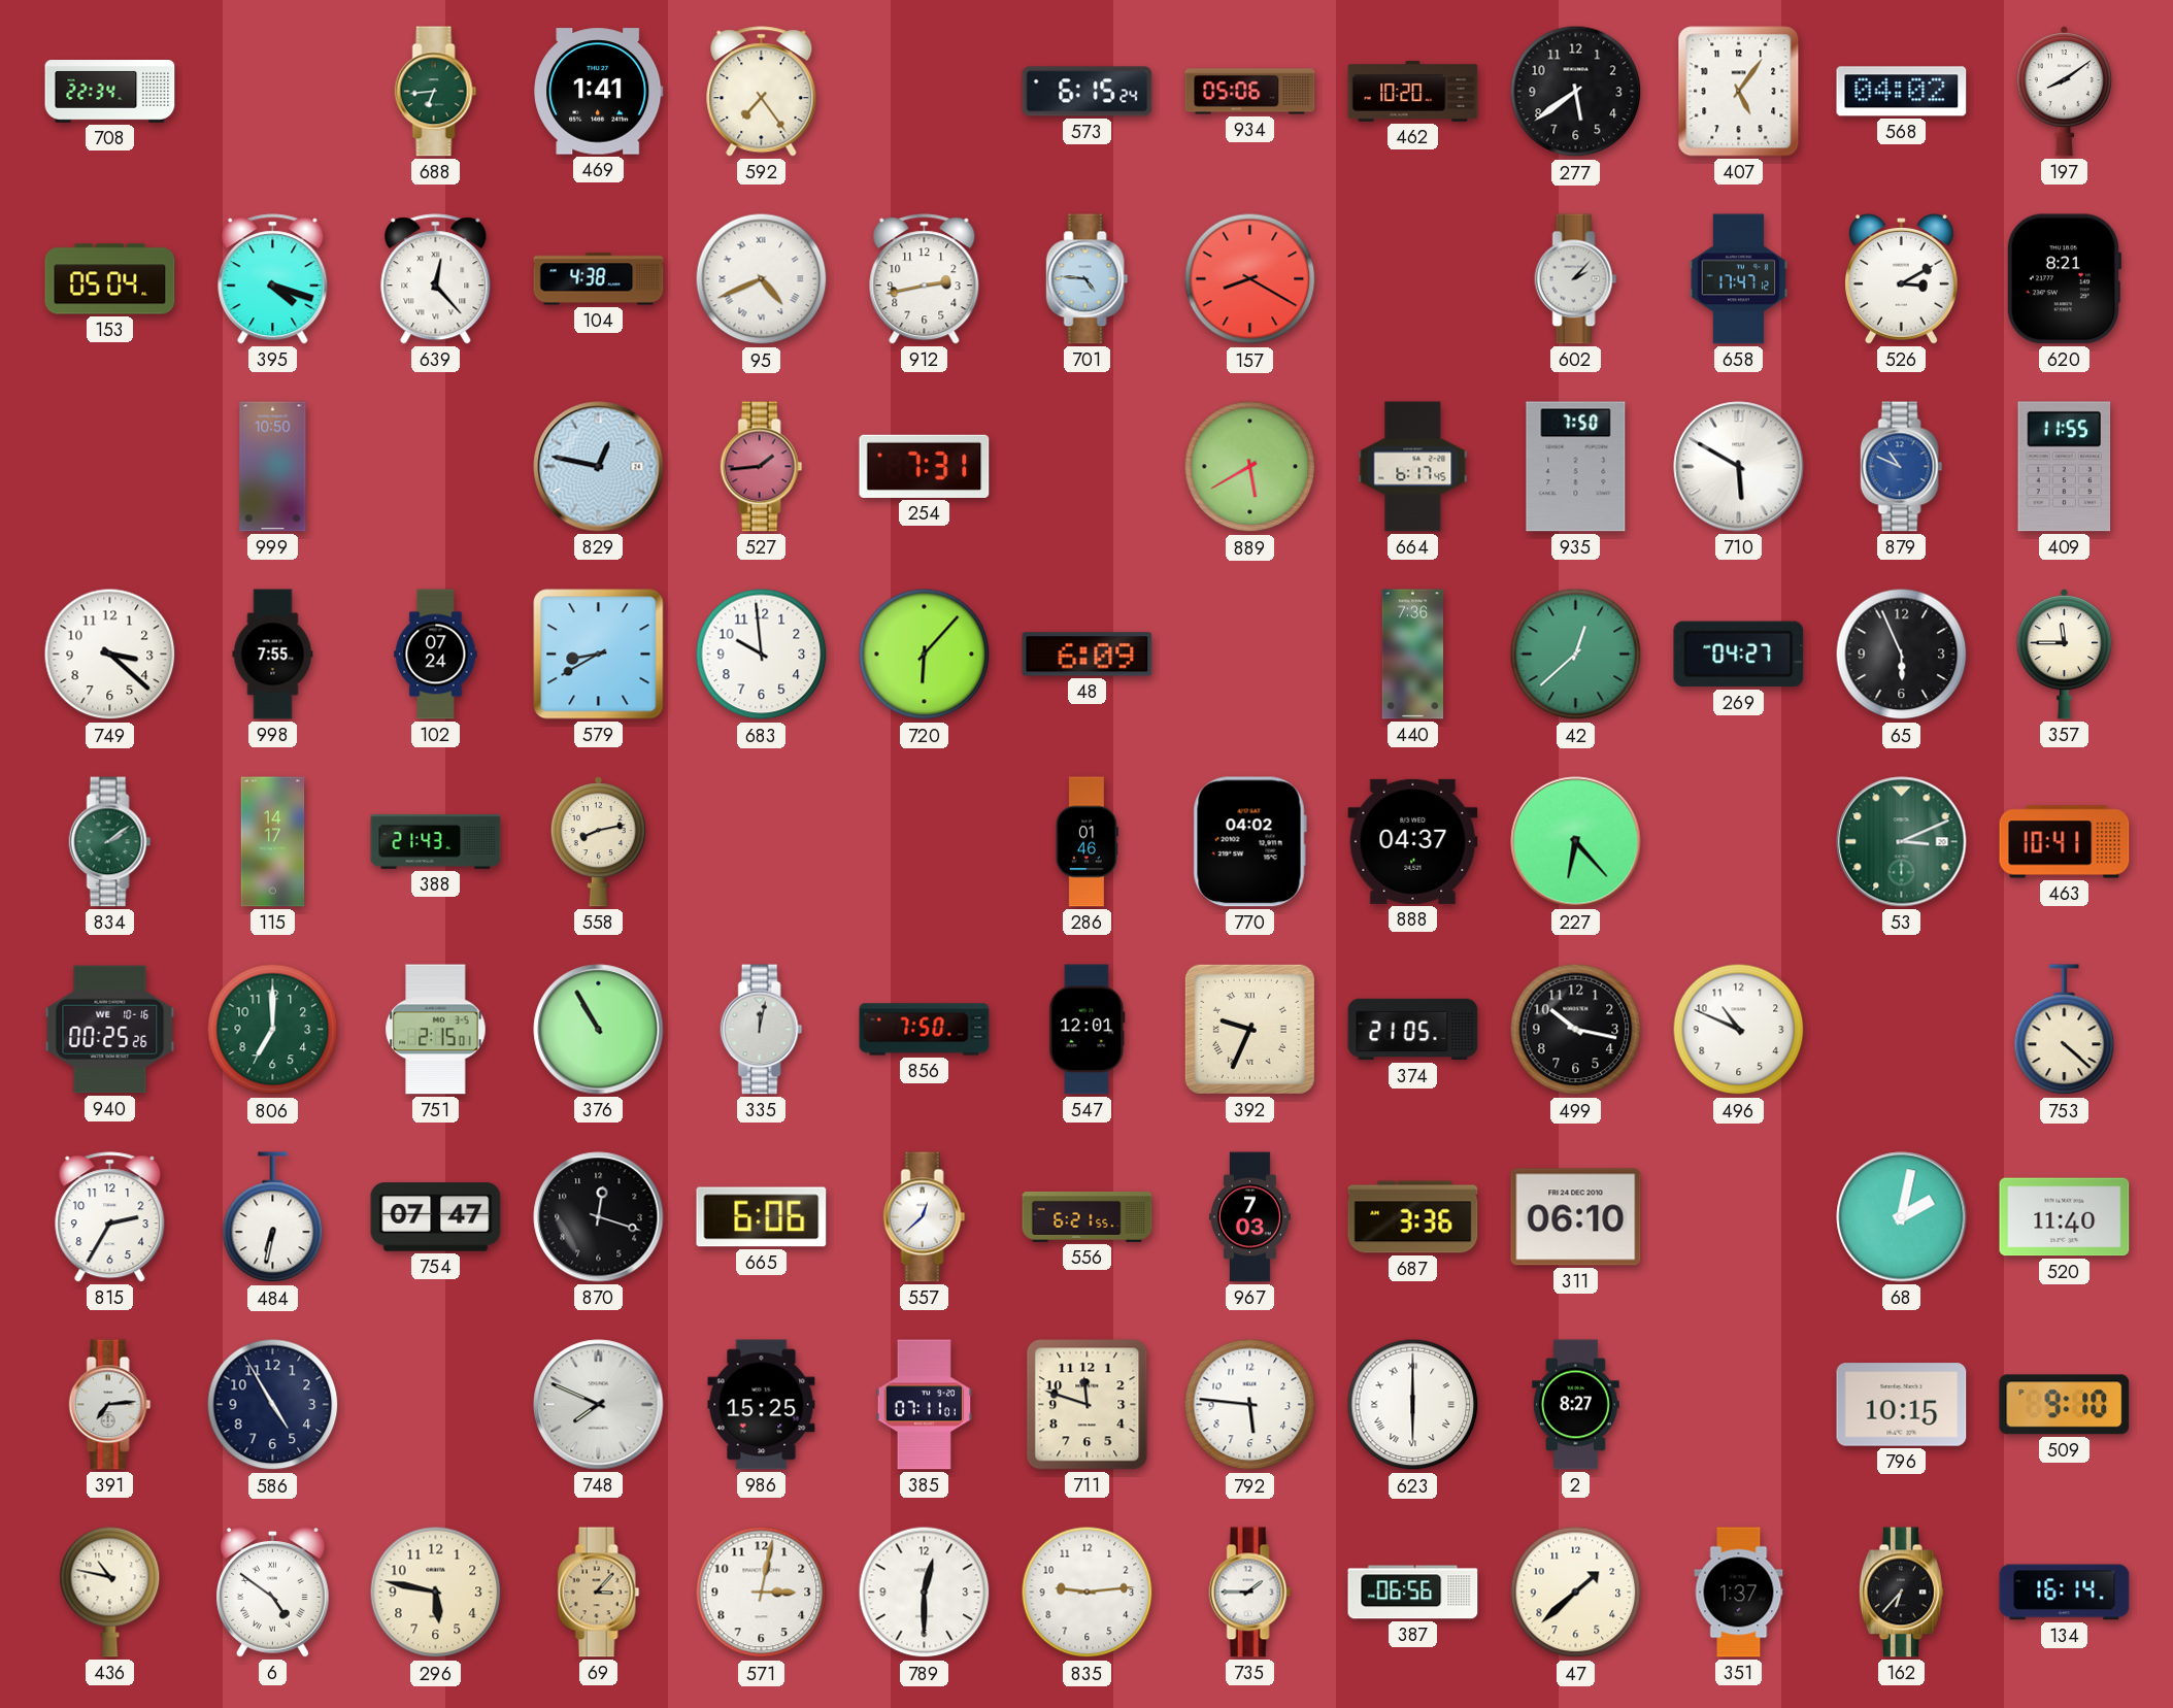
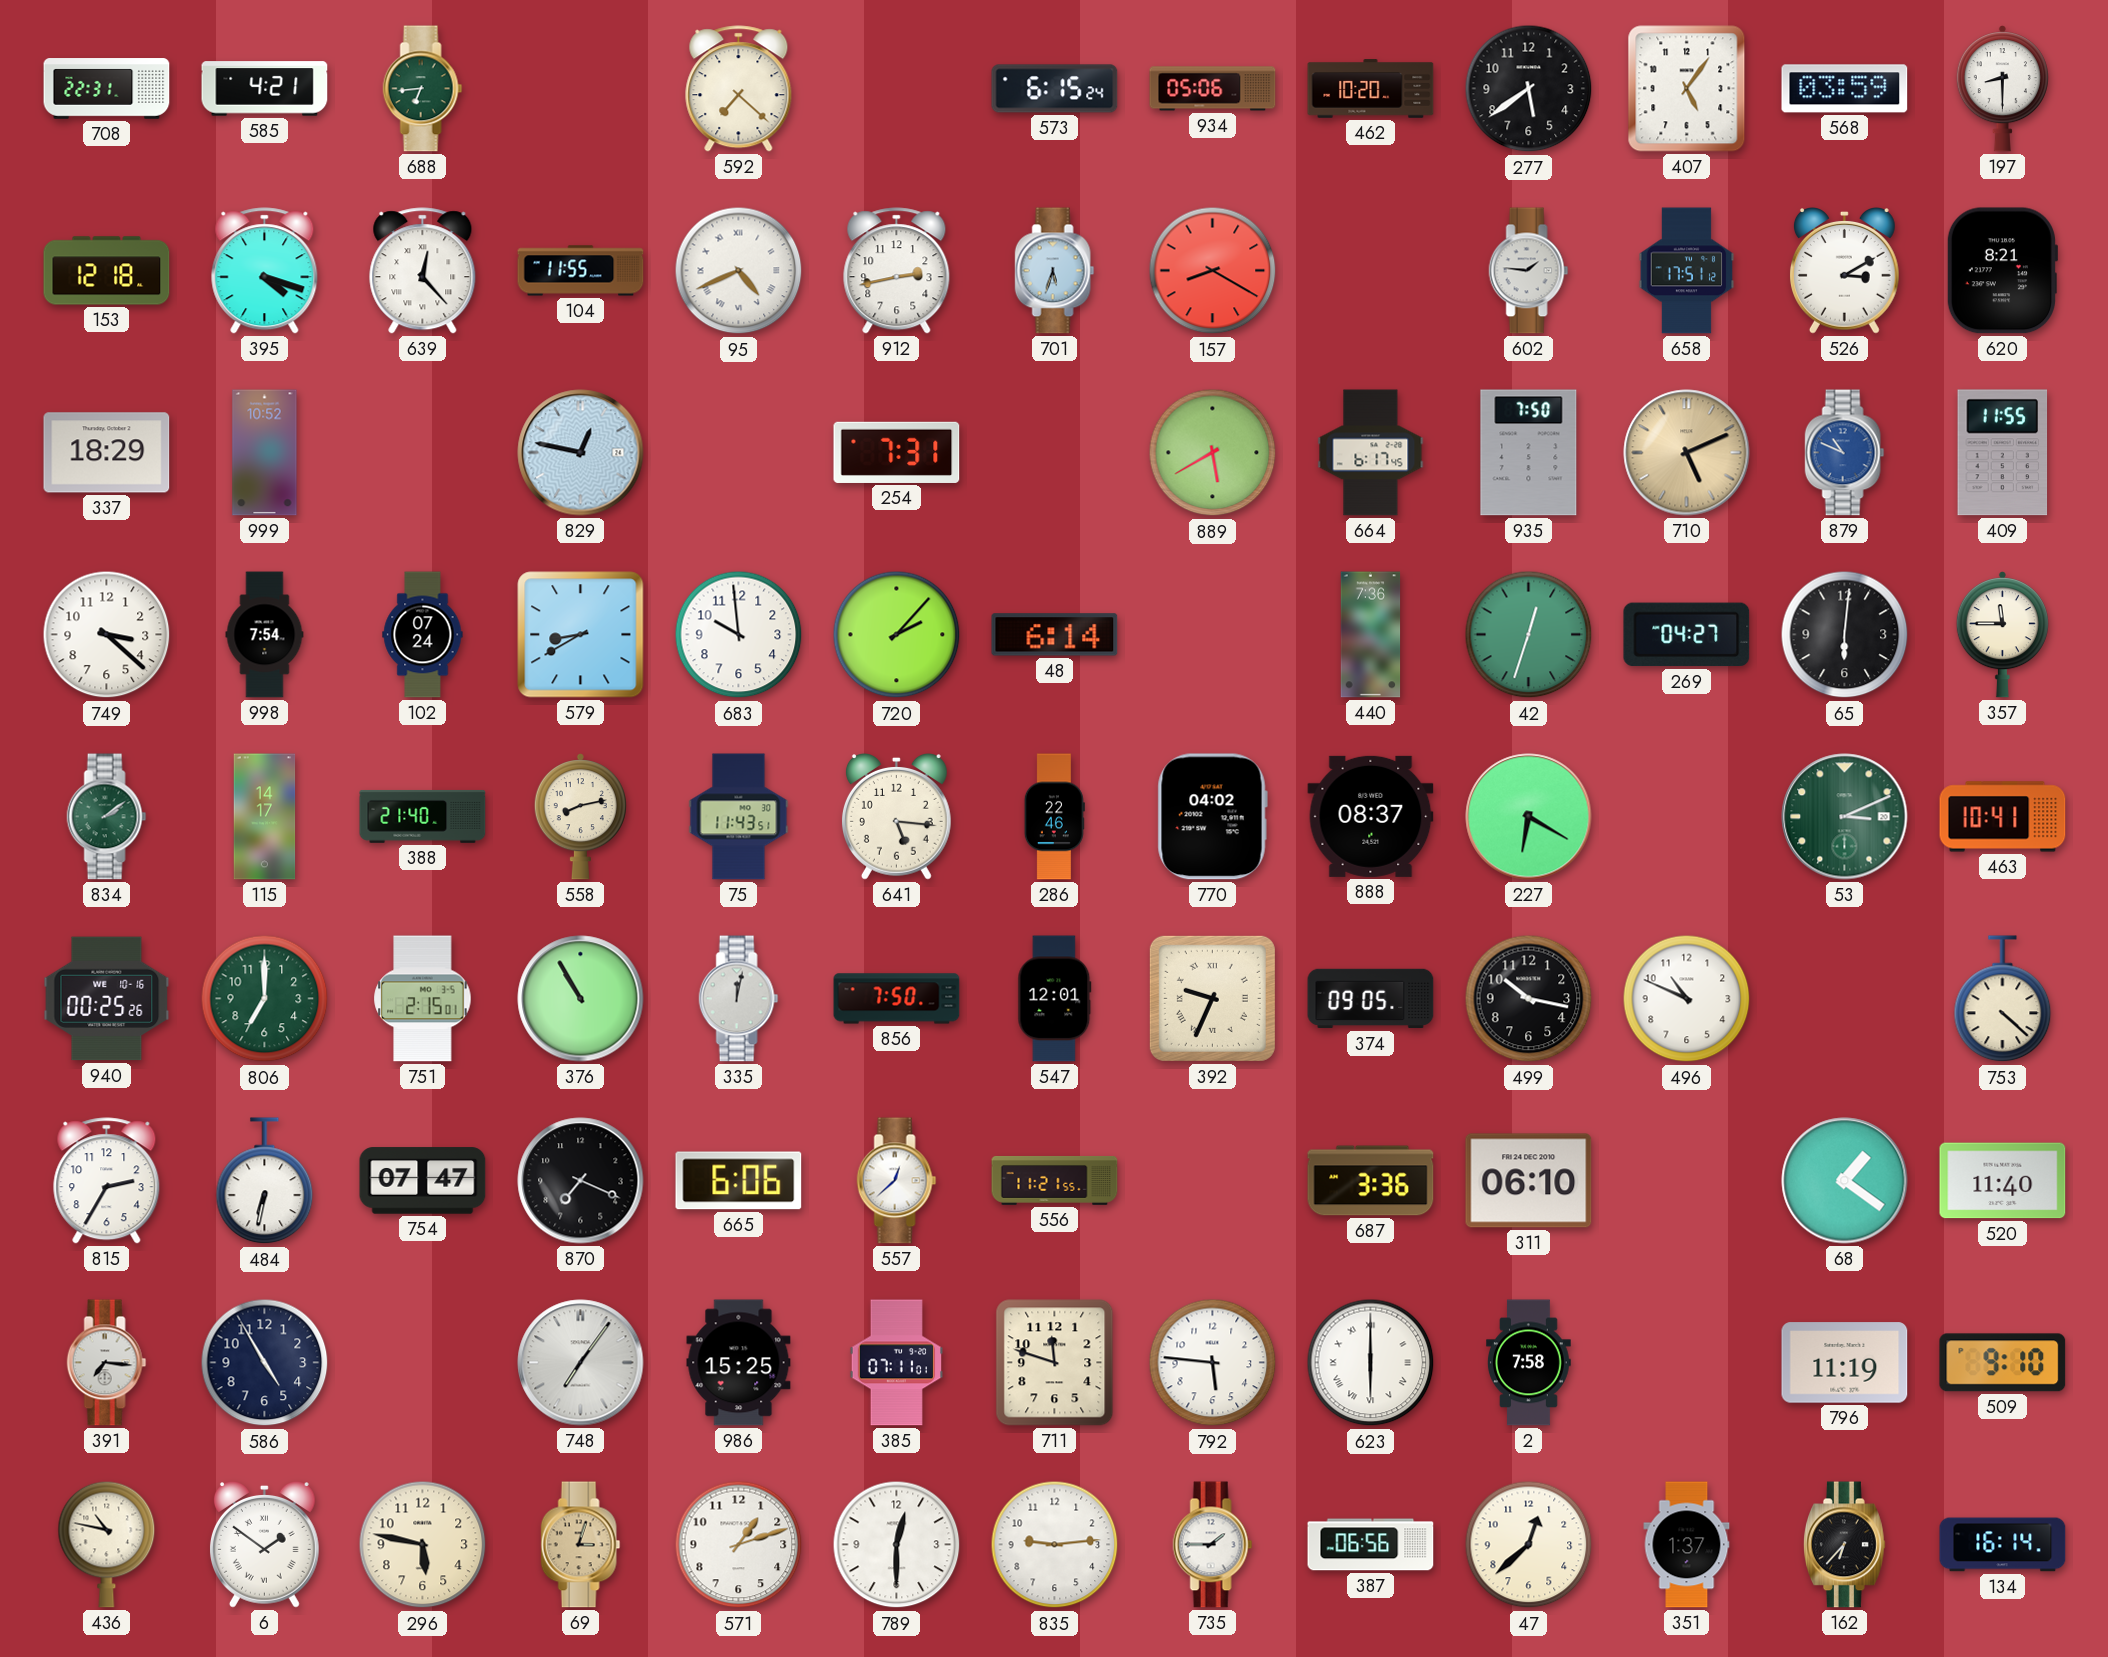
708: 22:34 -> 22:31 (107, 89)
585: none -> 4:21 (265, 89)
469: 1:41 -> none (599, 92)
592: 7:24 -> 7:22 (739, 89)
568: 04:02 -> 03:59 (1845, 89)
197: 8:09 -> 8:30 (2002, 89)
153: 05:04 -> 12:18 (107, 271)
104: 4:38 -> 11:55 (581, 271)
701: 4:46 -> 5:33 (1055, 271)
602: 2:07 -> 1:46 (1529, 271)
658: 17:47 -> 17:51 (1687, 271)
337: none -> 18:29 (107, 453)
999: 10:50 -> 10:52 (265, 453)
527: 1:44 -> none (762, 467)
710: 5:50 -> 5:11 (1687, 453)
710 dial: white -> champagne (1687, 453)
998: 7:55 -> 7:54 (265, 635)
720: 6:07 -> 2:07 (897, 635)
48: 6:09 -> 6:14 (1055, 635)
42: 12:38 -> 12:33 (1529, 635)
65: 5:56 -> 6:01 (1845, 635)
388: 21:43 -> 21:40 (423, 816)
75: none -> 11:43 (739, 817)
641: none -> 5:16 (896, 817)
286: 01:46 -> 22:46 (1054, 817)
888: 04:37 -> 08:37 (1371, 816)
227: 6:23 -> 6:20 (1529, 817)
374: 21:05 -> 09:05 (1371, 999)
870: 12:18 -> 7:19 (581, 1181)
556: 6:21 -> 11:21 (1055, 1180)
967: 7:03 -> none (1250, 1217)
68: 2:02 -> 1:21 (1845, 1181)
391: 7:14 -> 7:16 (107, 1363)
748: 7:49 -> 7:06 (581, 1363)
2: 8:27 -> 7:58 (1529, 1363)
796: 10:15 -> 11:19 (1845, 1363)
6: 4:51 -> 1:51 (264, 1545)
69: 3:07 -> 3:03 (581, 1545)
571: 3:02 -> 1:12 (739, 1545)
47: 1:38 -> 12:38 (1529, 1545)
